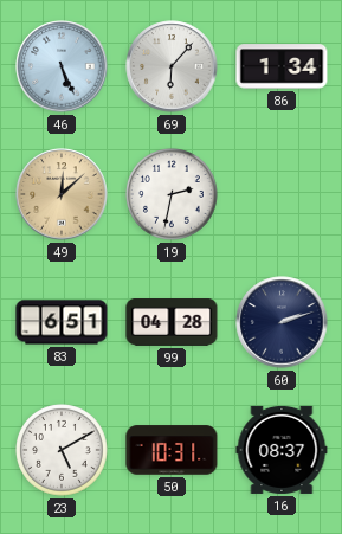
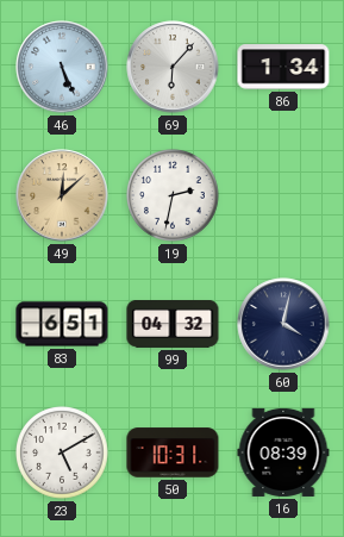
99: 04:28 -> 04:32 (173, 325)
60: 2:12 -> 4:02 (283, 324)
16: 08:37 -> 08:39 (283, 452)
